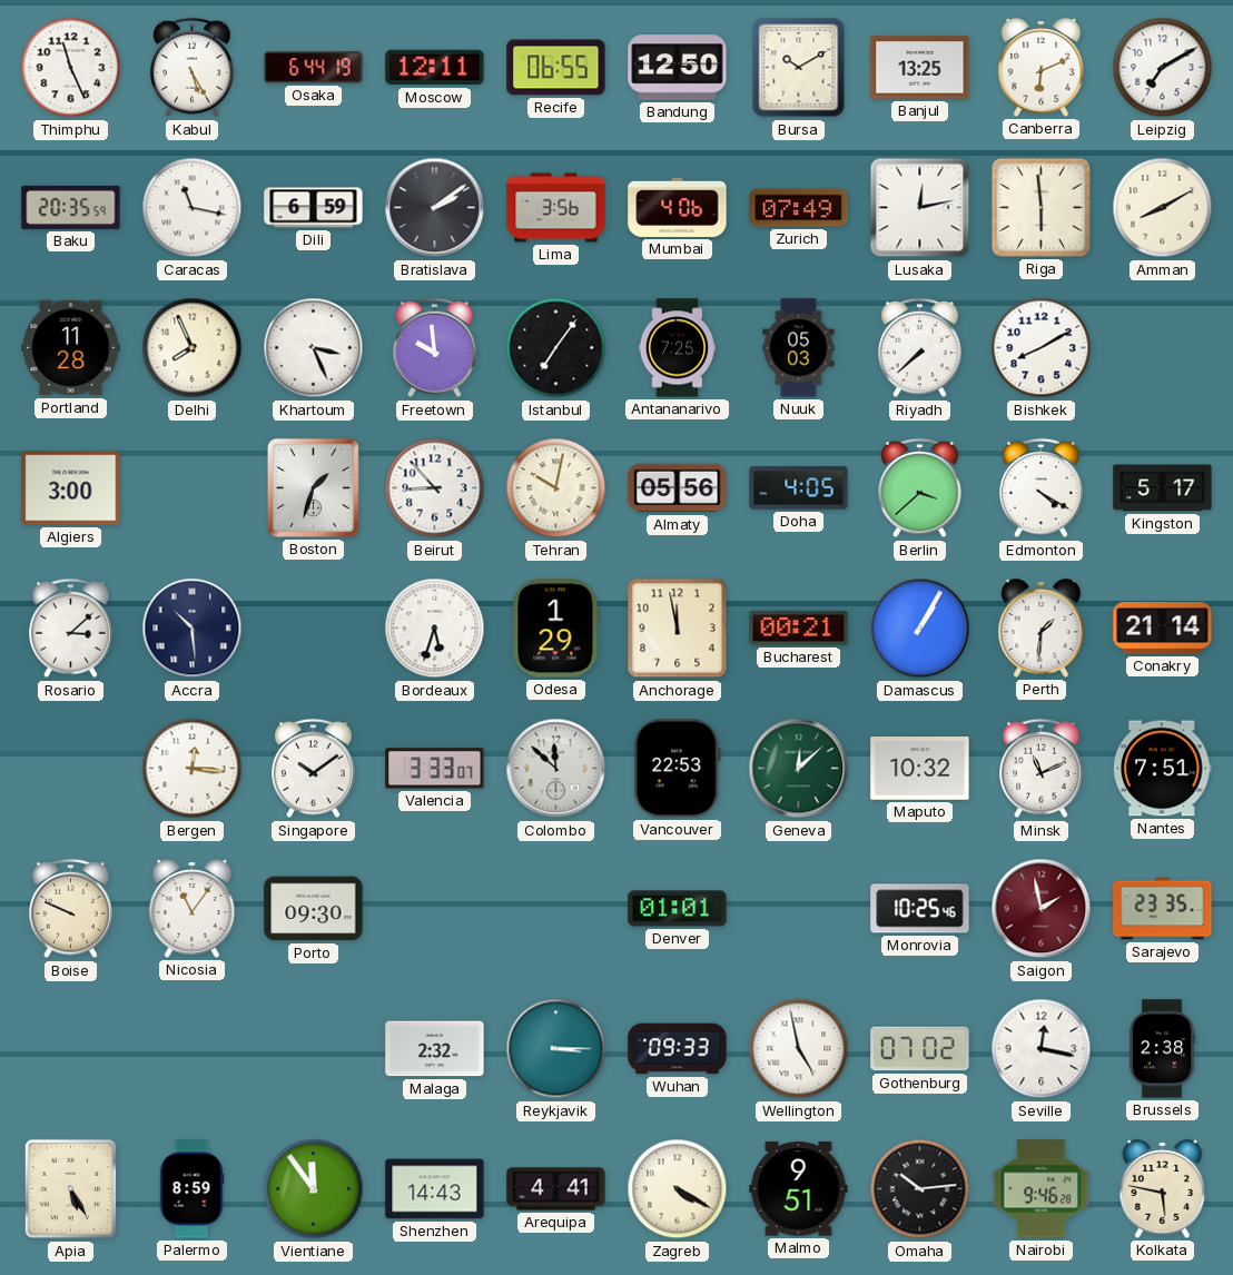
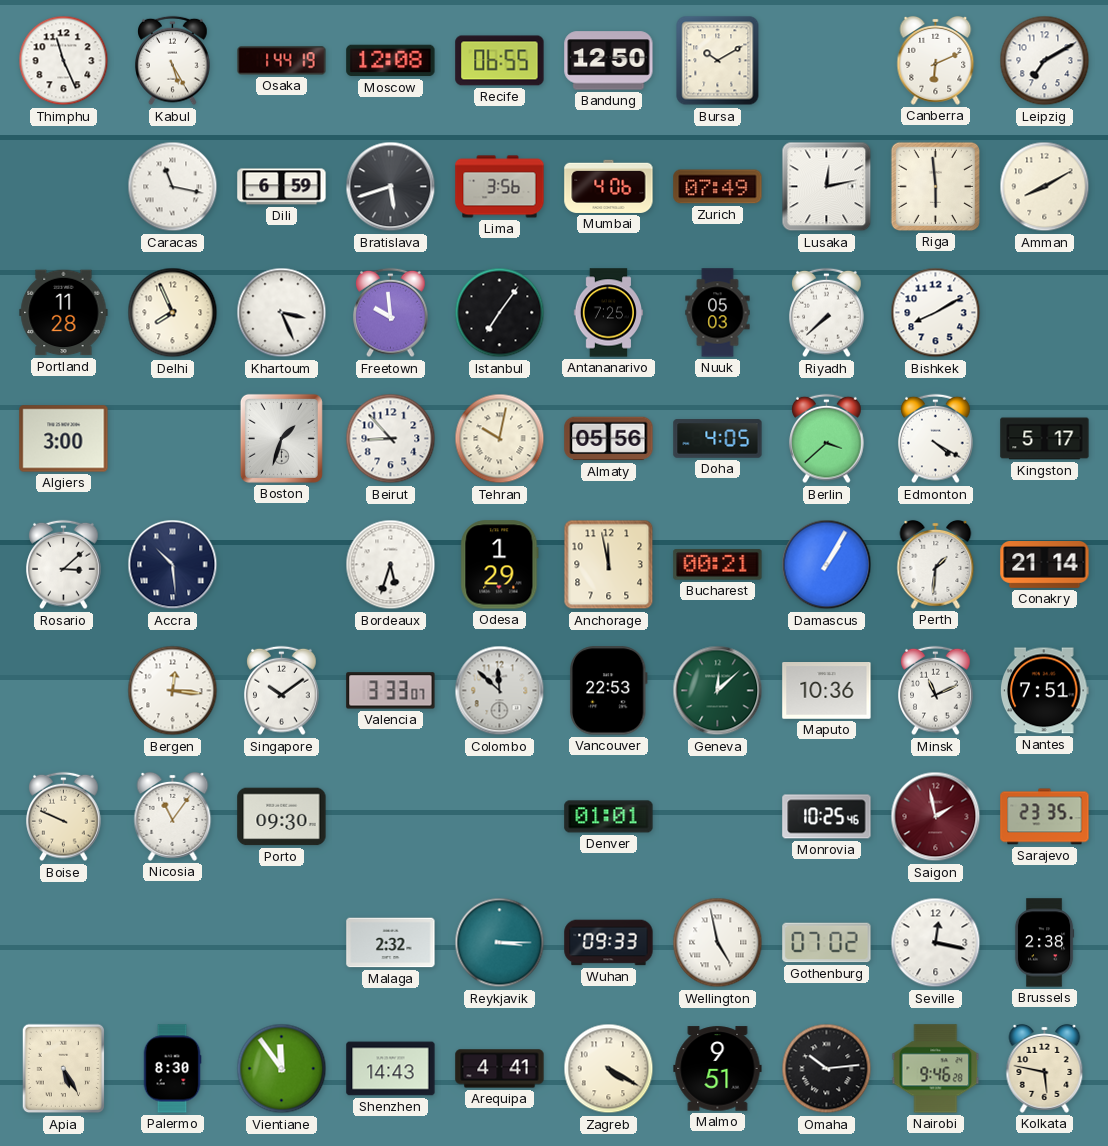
Osaka: 6:44 -> 1:44 (282, 61)
Moscow: 12:11 -> 12:08 (391, 61)
Banjul: 13:25 -> none (920, 68)
Baku: 20:35 -> none (71, 207)
Bratislava: 2:09 -> 5:42 (391, 187)
Maputo: 10:32 -> 10:36 (827, 691)
Palermo: 8:59 -> 8:30 (172, 1069)
